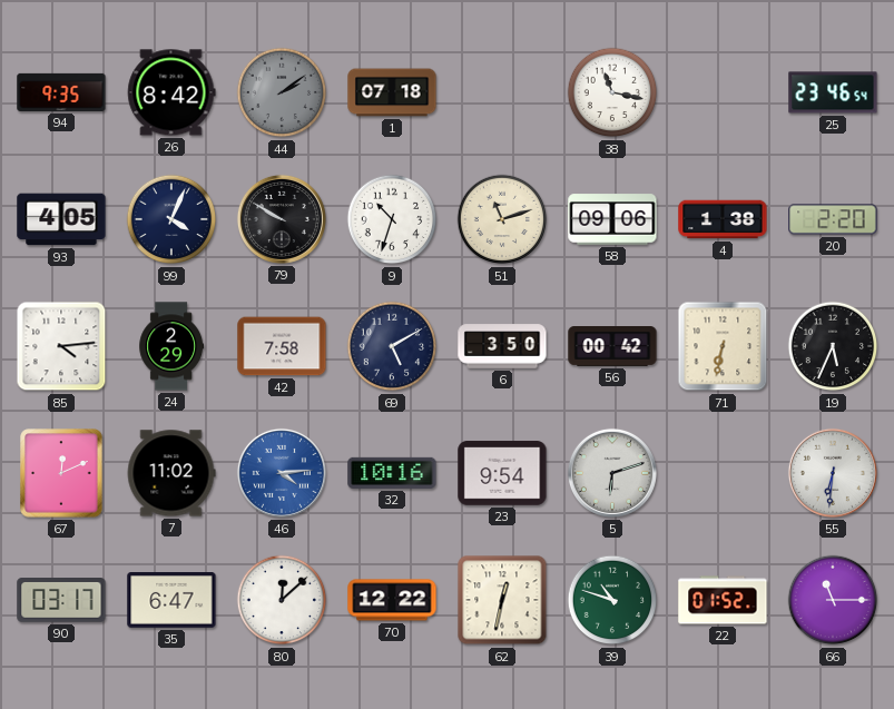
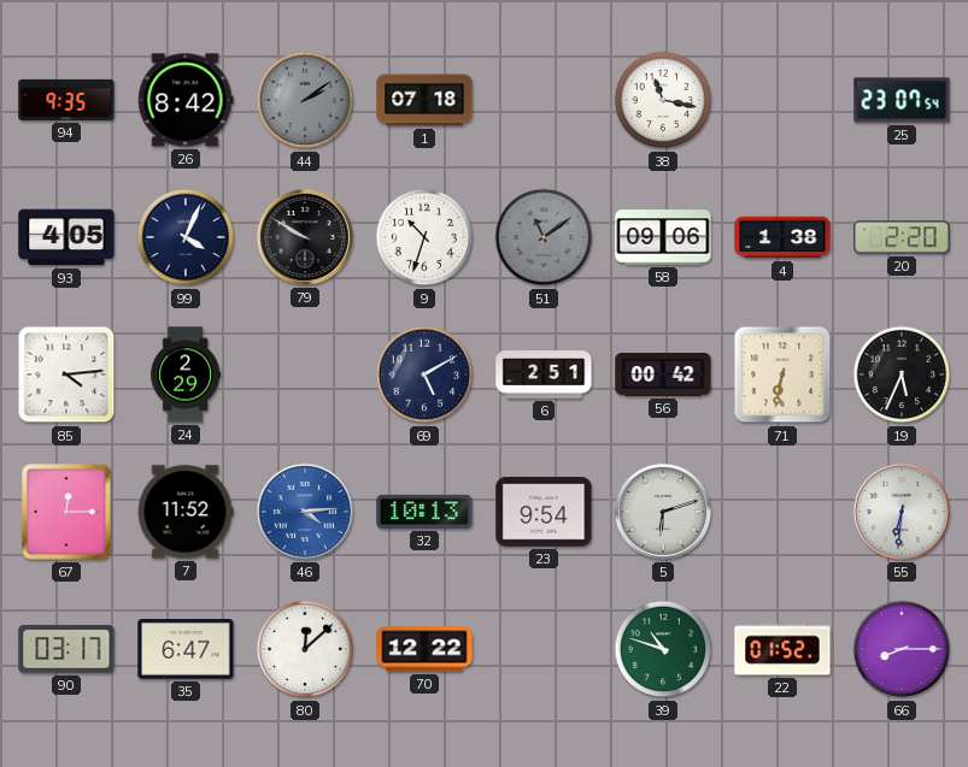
25: 23:46 -> 23:07 (902, 100)
51: 11:12 -> 11:09 (544, 237)
51 dial: cream -> grey (544, 237)
42: 7:58 -> none (282, 346)
6: 3:50 -> 2:51 (544, 374)
67: 12:11 -> 12:15 (66, 512)
7: 11:02 -> 11:52 (186, 512)
32: 10:16 -> 10:13 (424, 512)
62: 12:32 -> none (502, 600)
66: 11:15 -> 8:15 (902, 649)
